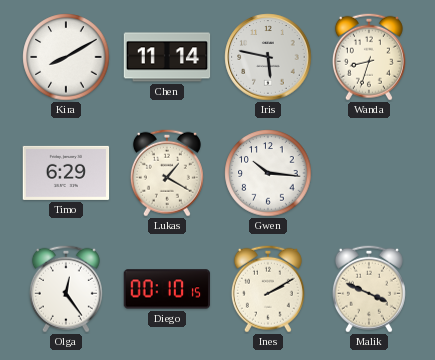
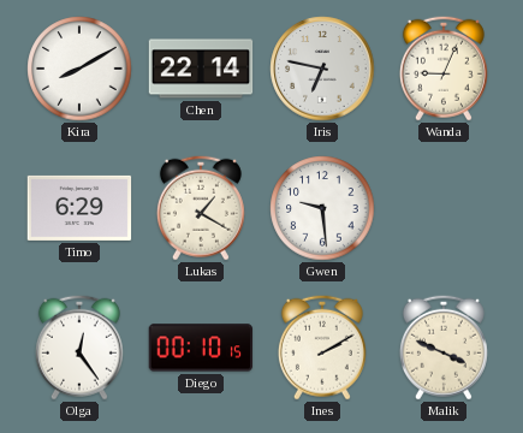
Chen: 11:14 -> 22:14 (201, 69)
Iris: 5:47 -> 6:47 (322, 69)
Wanda: 8:33 -> 9:04 (444, 69)
Gwen: 10:16 -> 9:29 (322, 208)
